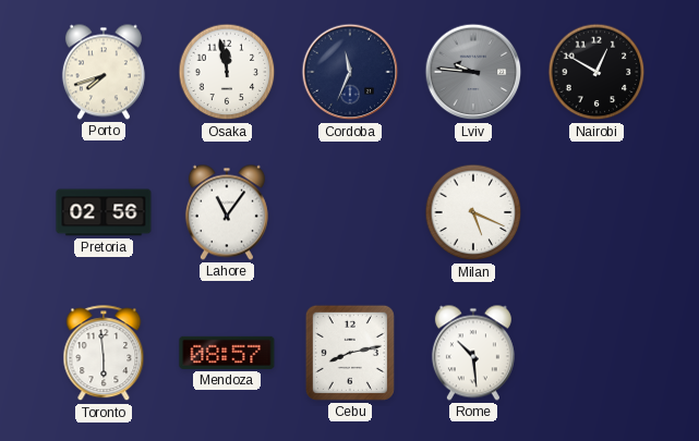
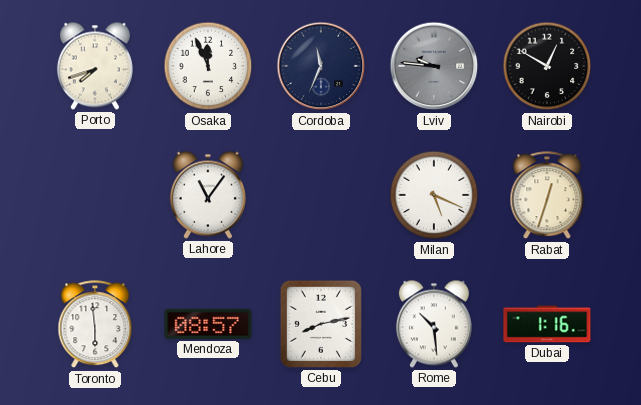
Osaka: 11:58 -> 11:56 (208, 66)
Pretoria: 02:56 -> none (104, 212)
Rabat: none -> 12:33 (547, 196)
Dubai: none -> 1:16 (547, 324)
